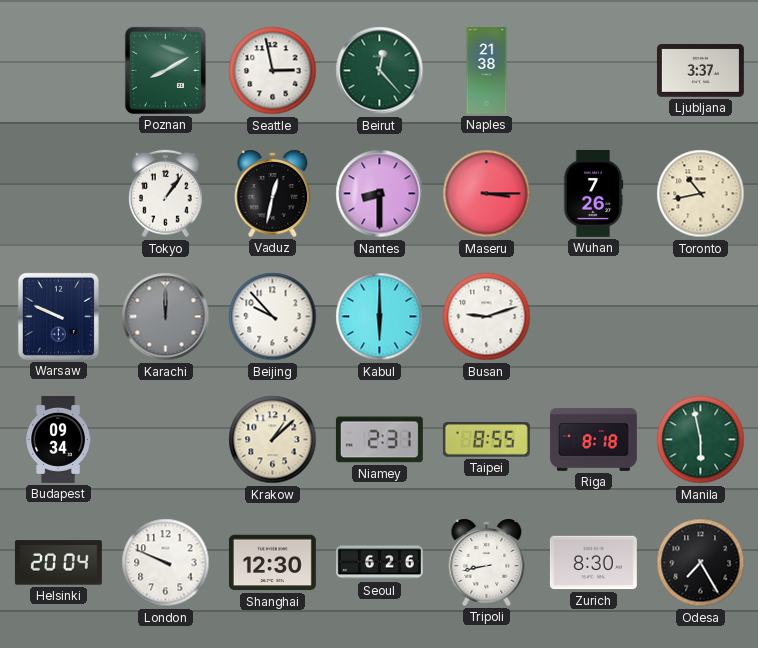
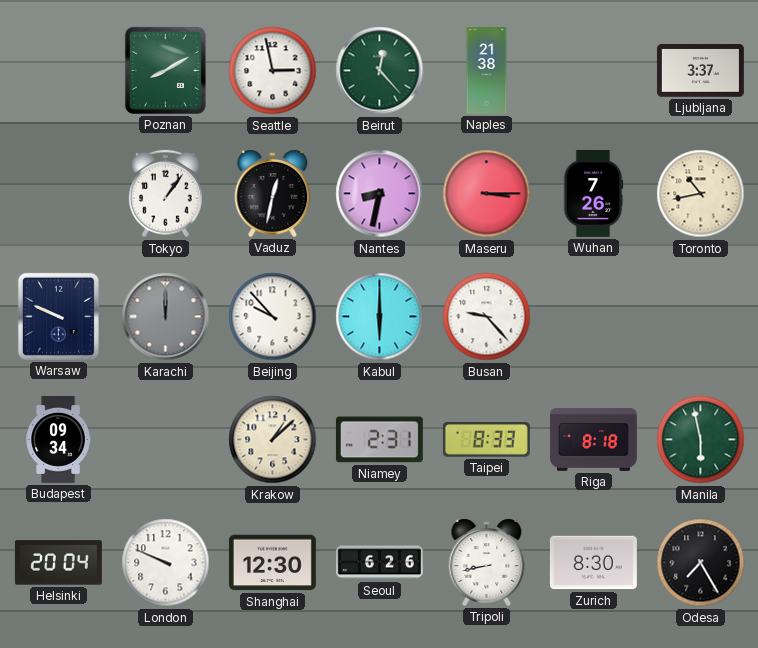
Nantes: 8:30 -> 8:32 (380, 194)
Busan: 9:12 -> 9:23 (487, 317)
Taipei: 8:55 -> 8:33 (486, 440)
